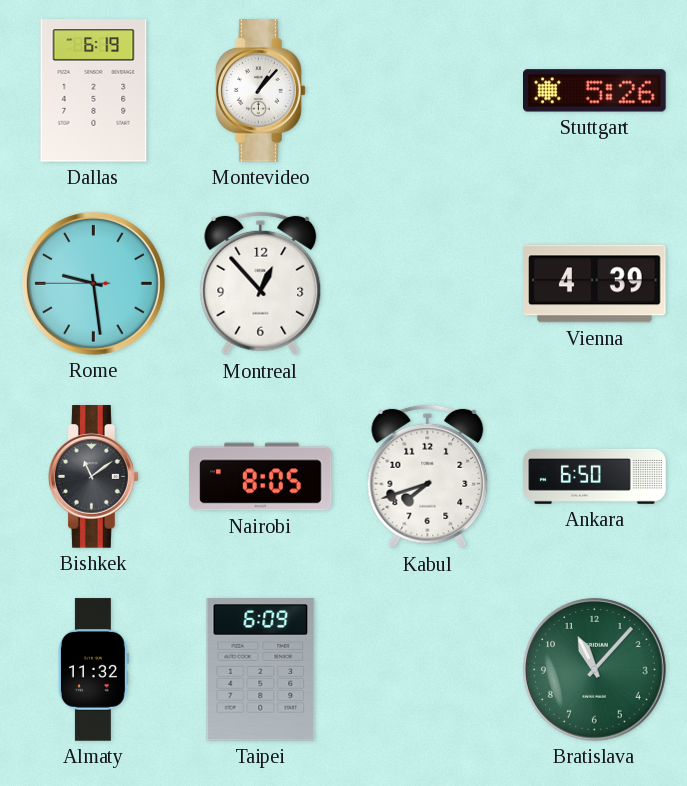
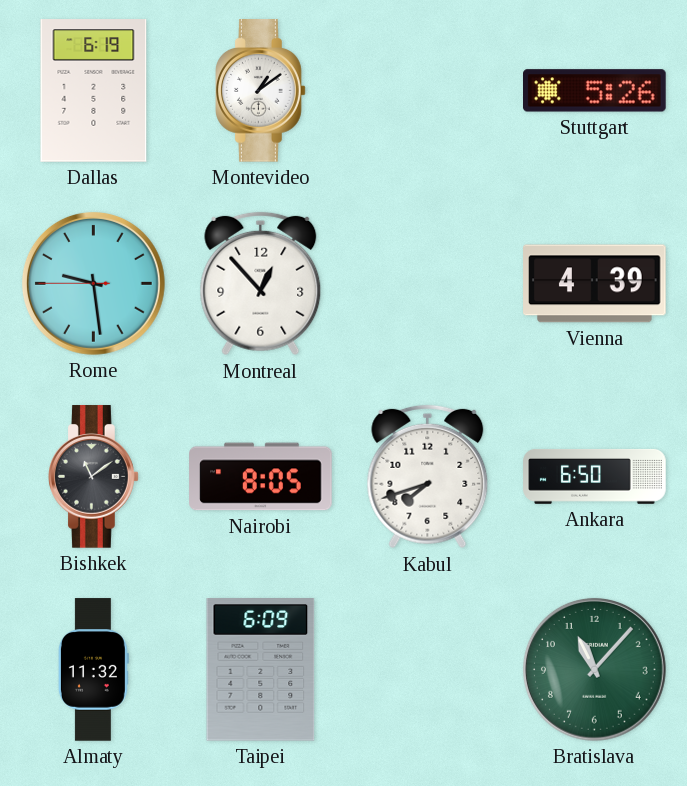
Montevideo: 1:07 -> 1:09 (261, 91)
